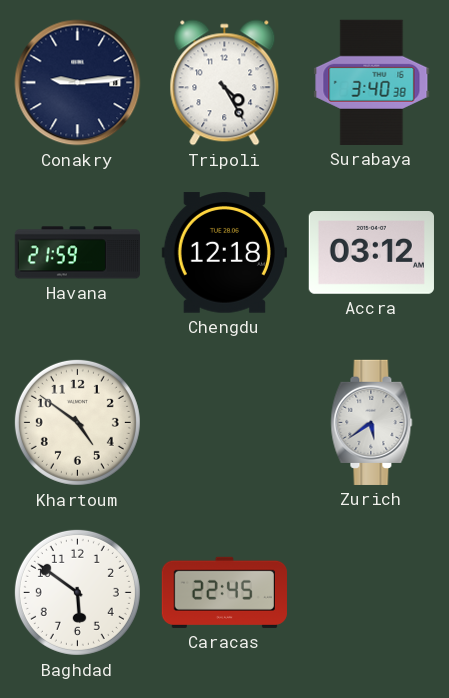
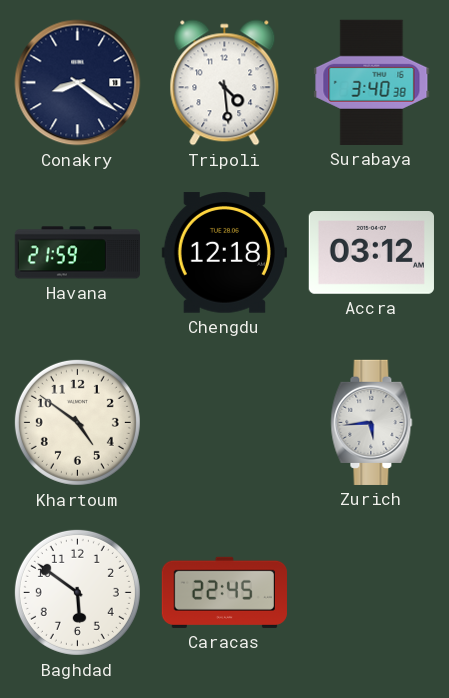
Conakry: 9:14 -> 8:21 (78, 83)
Tripoli: 4:25 -> 4:29 (225, 83)
Zurich: 5:39 -> 5:44 (372, 422)
